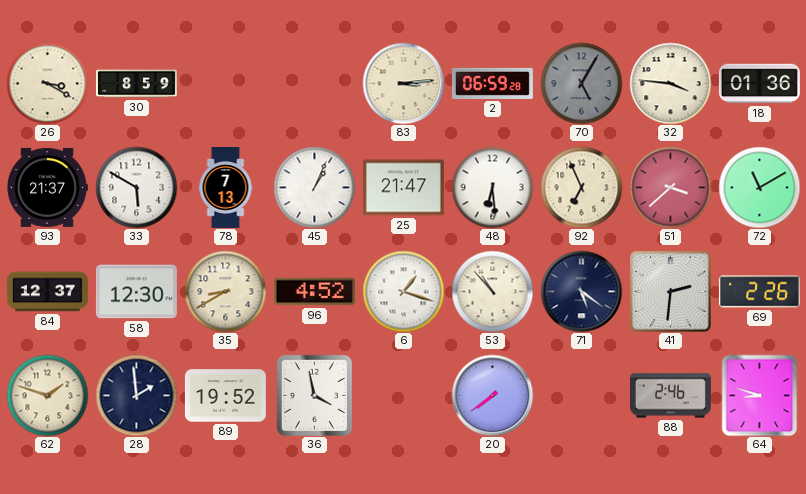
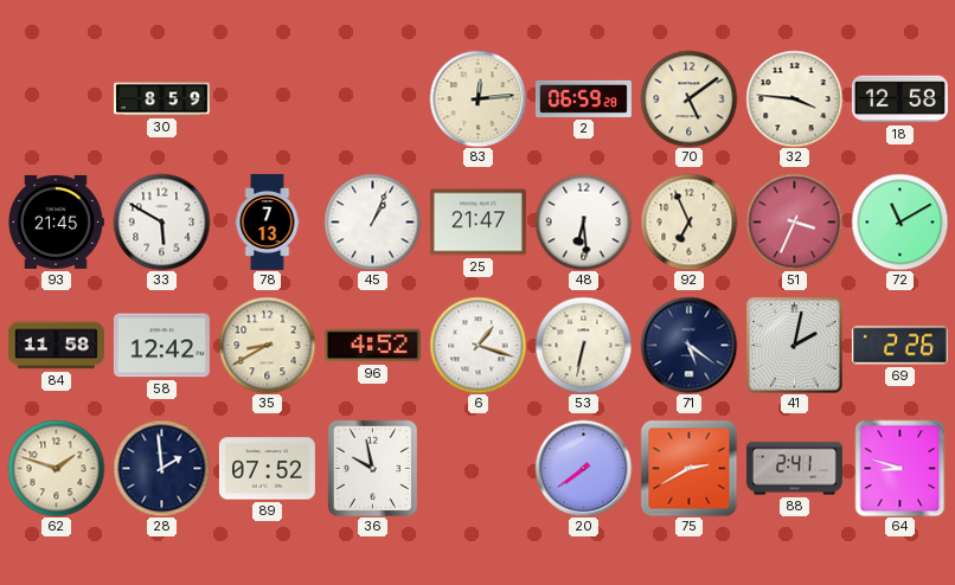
26: 3:20 -> none (47, 83)
83: 3:14 -> 12:14 (477, 98)
70: 5:05 -> 5:09 (688, 98)
70 dial: grey -> cream (688, 98)
18: 01:36 -> 12:58 (899, 99)
93: 21:37 -> 21:45 (56, 221)
51: 3:38 -> 3:34 (794, 221)
84: 12:37 -> 11:58 (56, 346)
58: 12:30 -> 12:42 (161, 346)
53: 10:53 -> 6:32 (583, 345)
41: 2:31 -> 2:02 (794, 345)
89: 19:52 -> 07:52 (267, 469)
36: 3:58 -> 9:58 (372, 468)
75: none -> 2:40 (688, 468)
88: 2:46 -> 2:41 (794, 469)
